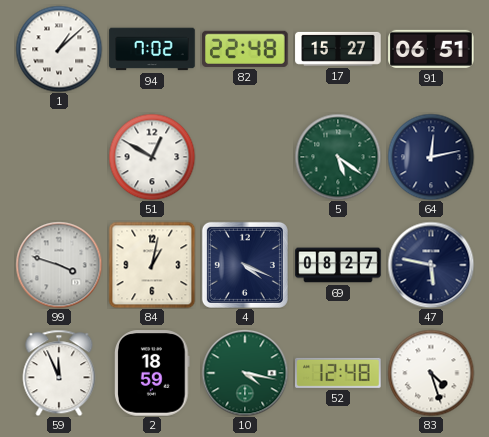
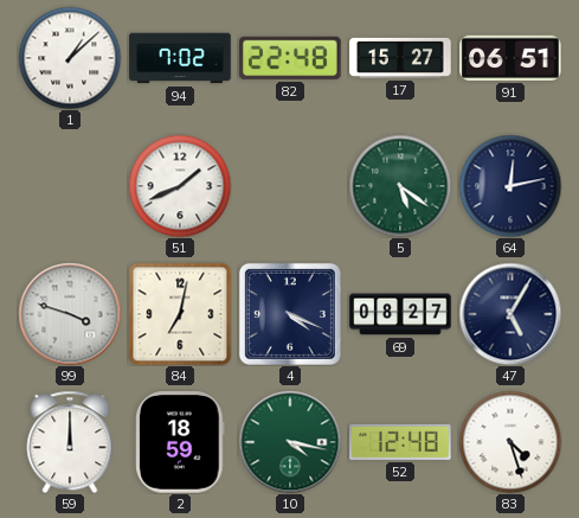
51: 12:50 -> 1:41 (180, 186)
84: 1:02 -> 7:02 (180, 314)
47: 5:47 -> 5:05 (510, 314)
59: 11:56 -> 12:00 (70, 442)
